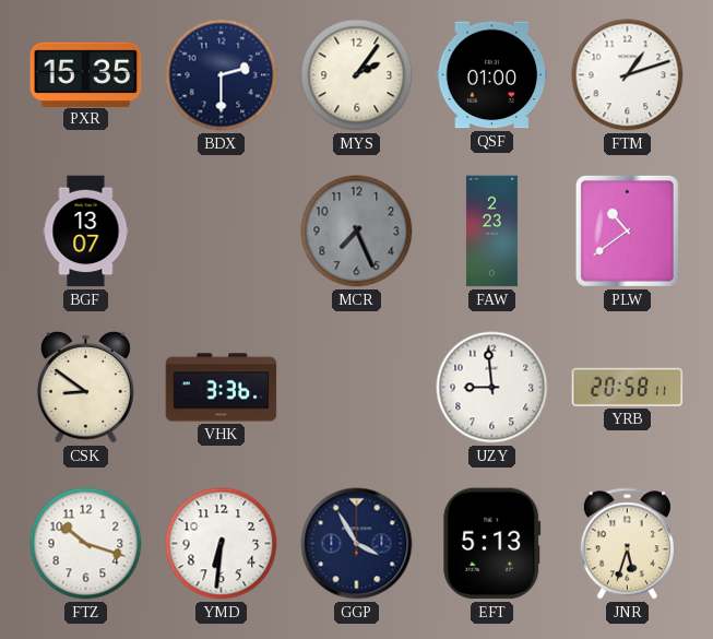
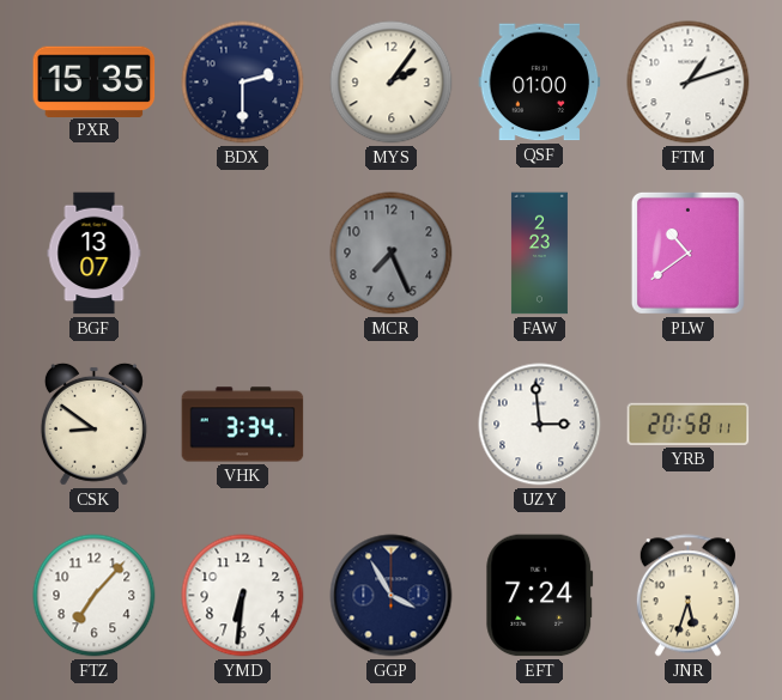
VHK: 3:36 -> 3:34 (243, 425)
UZY: 8:59 -> 2:59 (540, 425)
FTZ: 10:18 -> 7:07 (95, 596)
EFT: 5:13 -> 7:24 (540, 596)
